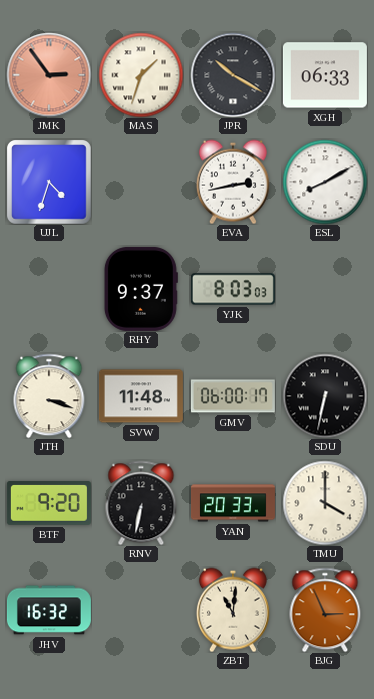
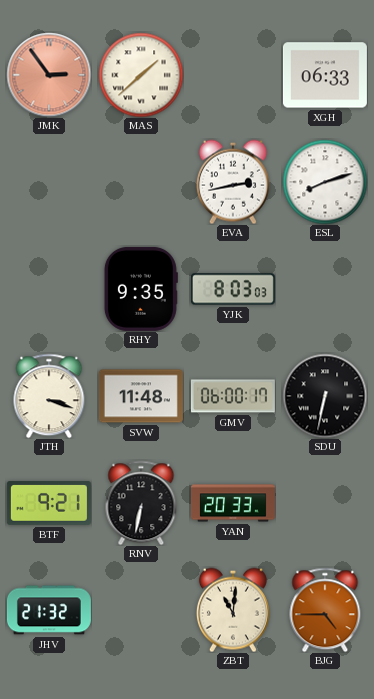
MAS: 1:33 -> 1:38 (141, 75)
JPR: 10:20 -> none (233, 75)
UJL: 4:33 -> none (49, 182)
ESL: 8:10 -> 8:12 (325, 182)
RHY: 9:37 -> 9:35 (141, 289)
BTF: 9:20 -> 9:21 (49, 503)
TMU: 4:00 -> none (325, 503)
JHV: 16:32 -> 21:32 (49, 610)
BJG: 2:56 -> 4:45 (325, 610)
